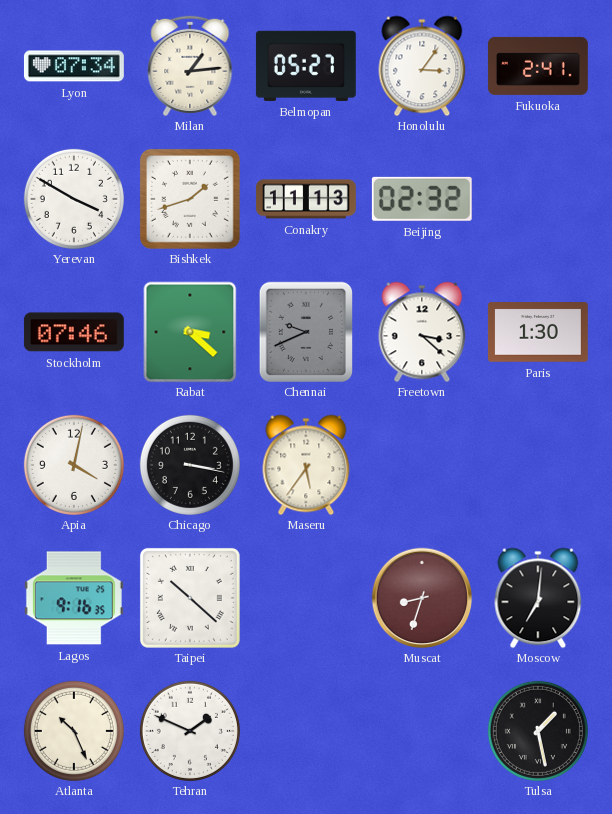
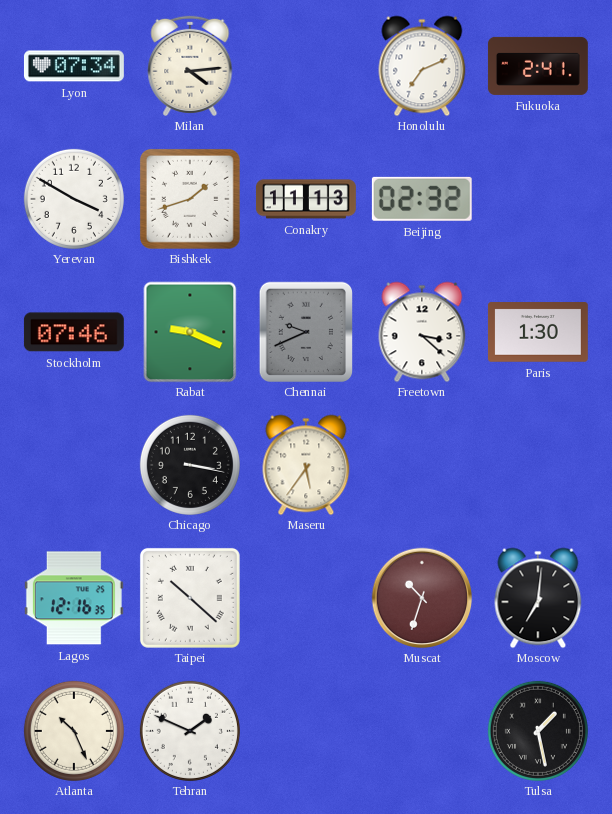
Milan: 1:14 -> 4:14 (190, 66)
Belmopan: 05:27 -> none (306, 66)
Honolulu: 3:06 -> 7:11 (422, 66)
Rabat: 3:22 -> 9:19 (190, 332)
Apia: 4:02 -> none (74, 465)
Lagos: 9:16 -> 12:16 (74, 598)
Muscat: 8:33 -> 10:33 (422, 598)
